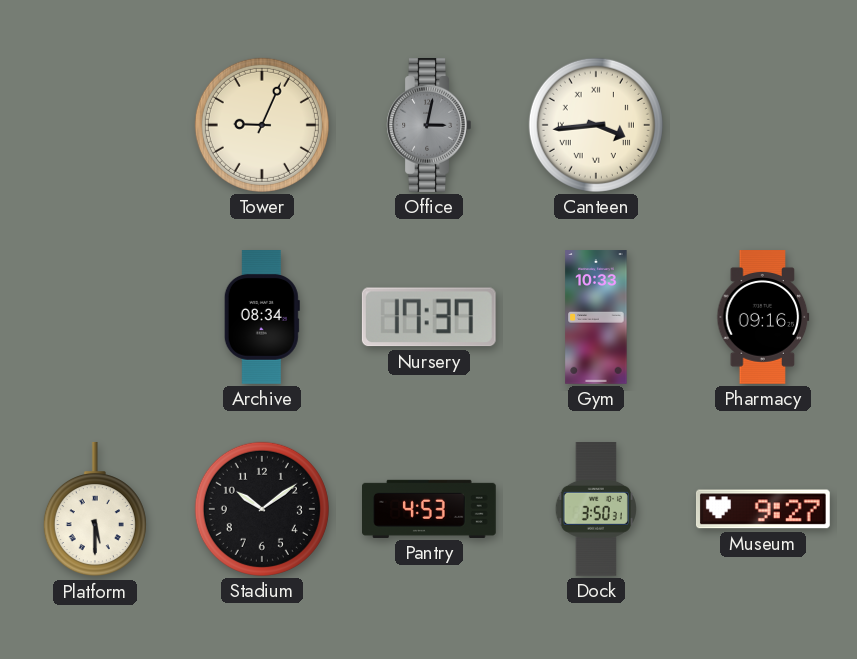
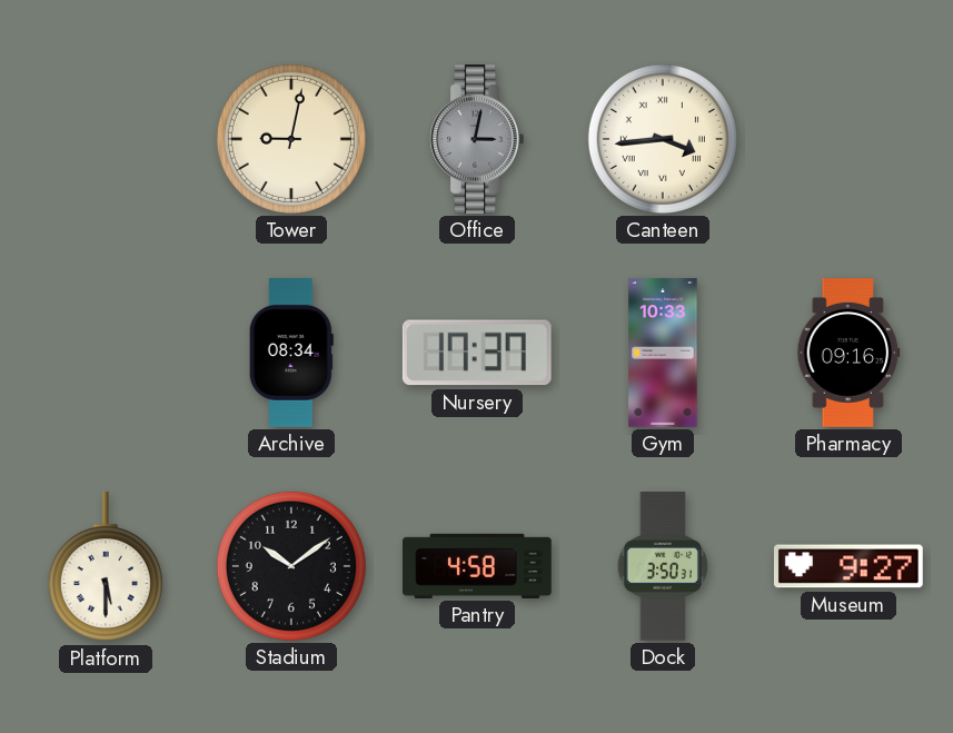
Tower: 9:04 -> 9:02 (291, 139)
Pantry: 4:53 -> 4:58 (478, 566)
